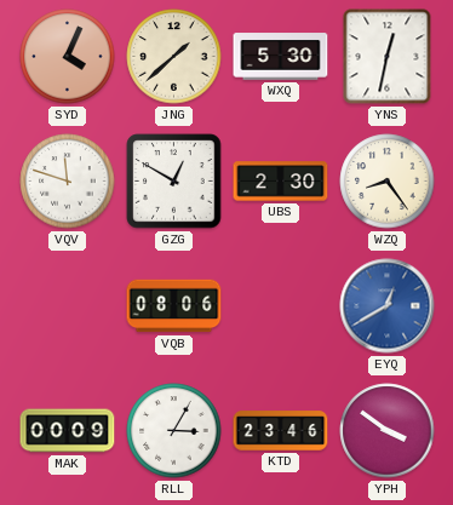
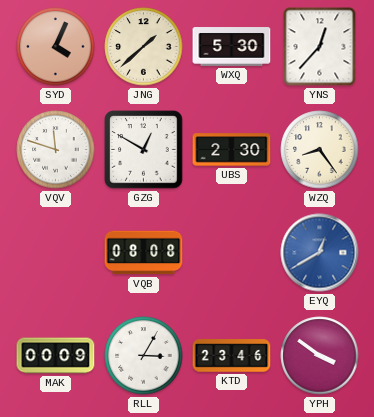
YNS: 12:32 -> 12:37 (320, 47)
VQB: 08:06 -> 08:08 (144, 253)
